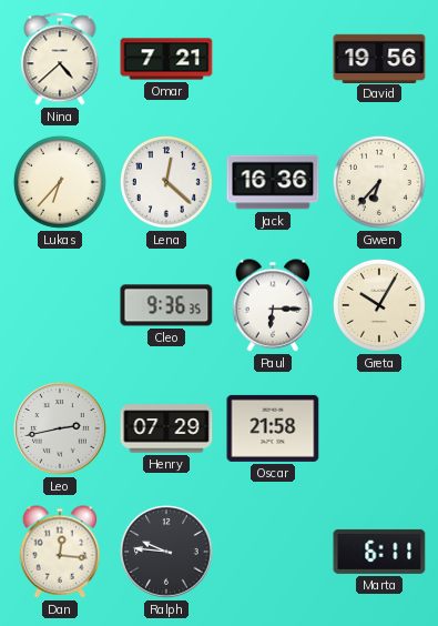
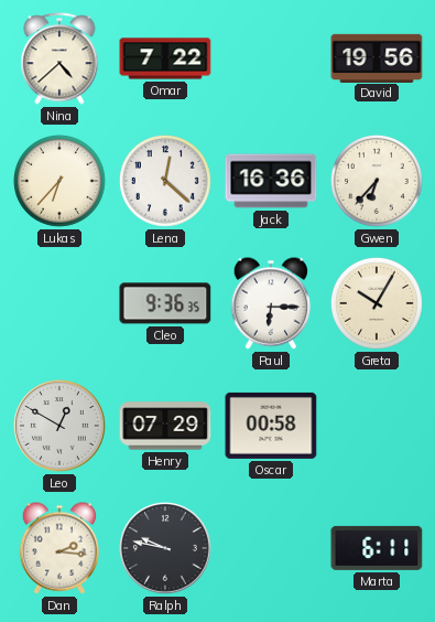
Omar: 7:21 -> 7:22 (165, 58)
Leo: 2:43 -> 12:50 (59, 426)
Oscar: 21:58 -> 00:58 (271, 426)
Dan: 12:16 -> 2:16 (58, 548)
Ralph: 9:46 -> 9:47 (165, 548)
